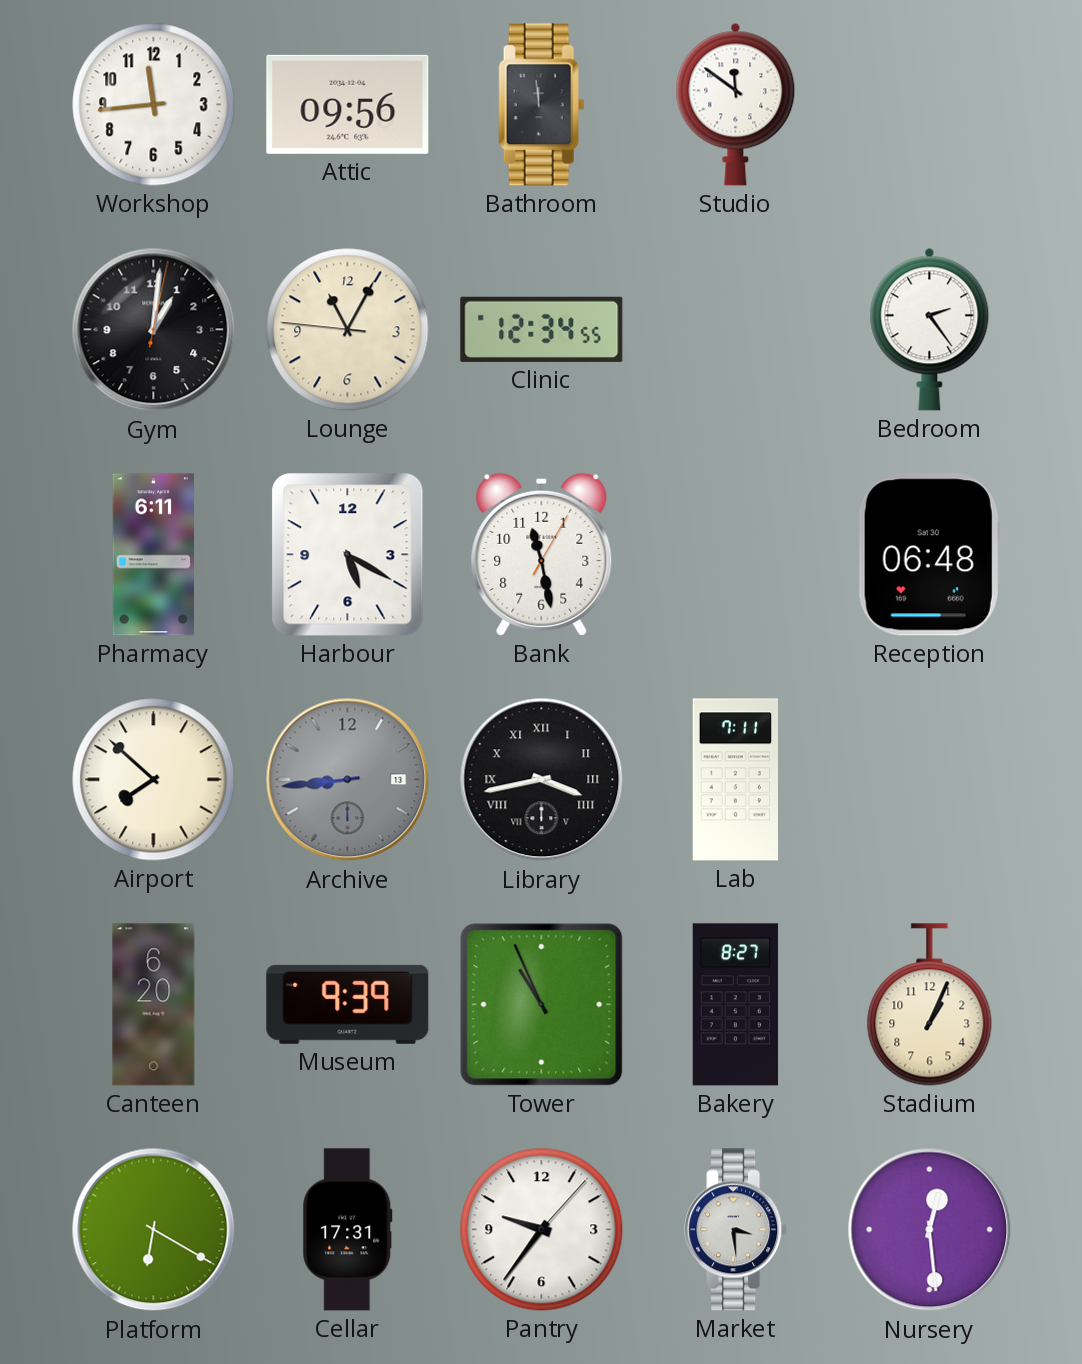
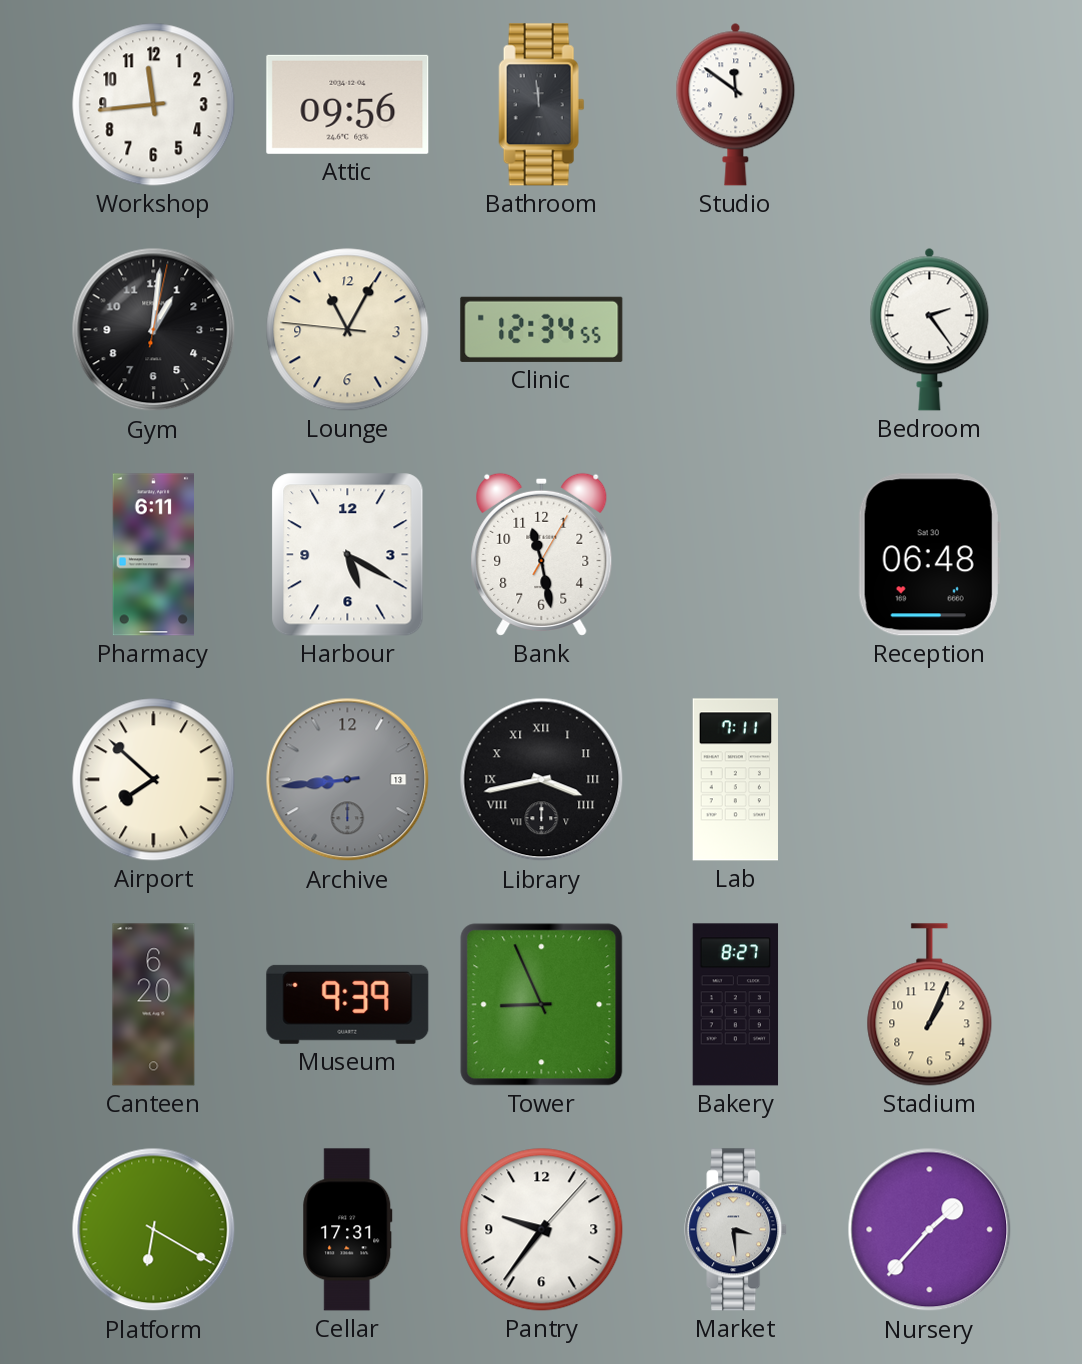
Tower: 10:56 -> 8:56 (542, 1005)
Nursery: 12:29 -> 1:37 (930, 1230)
